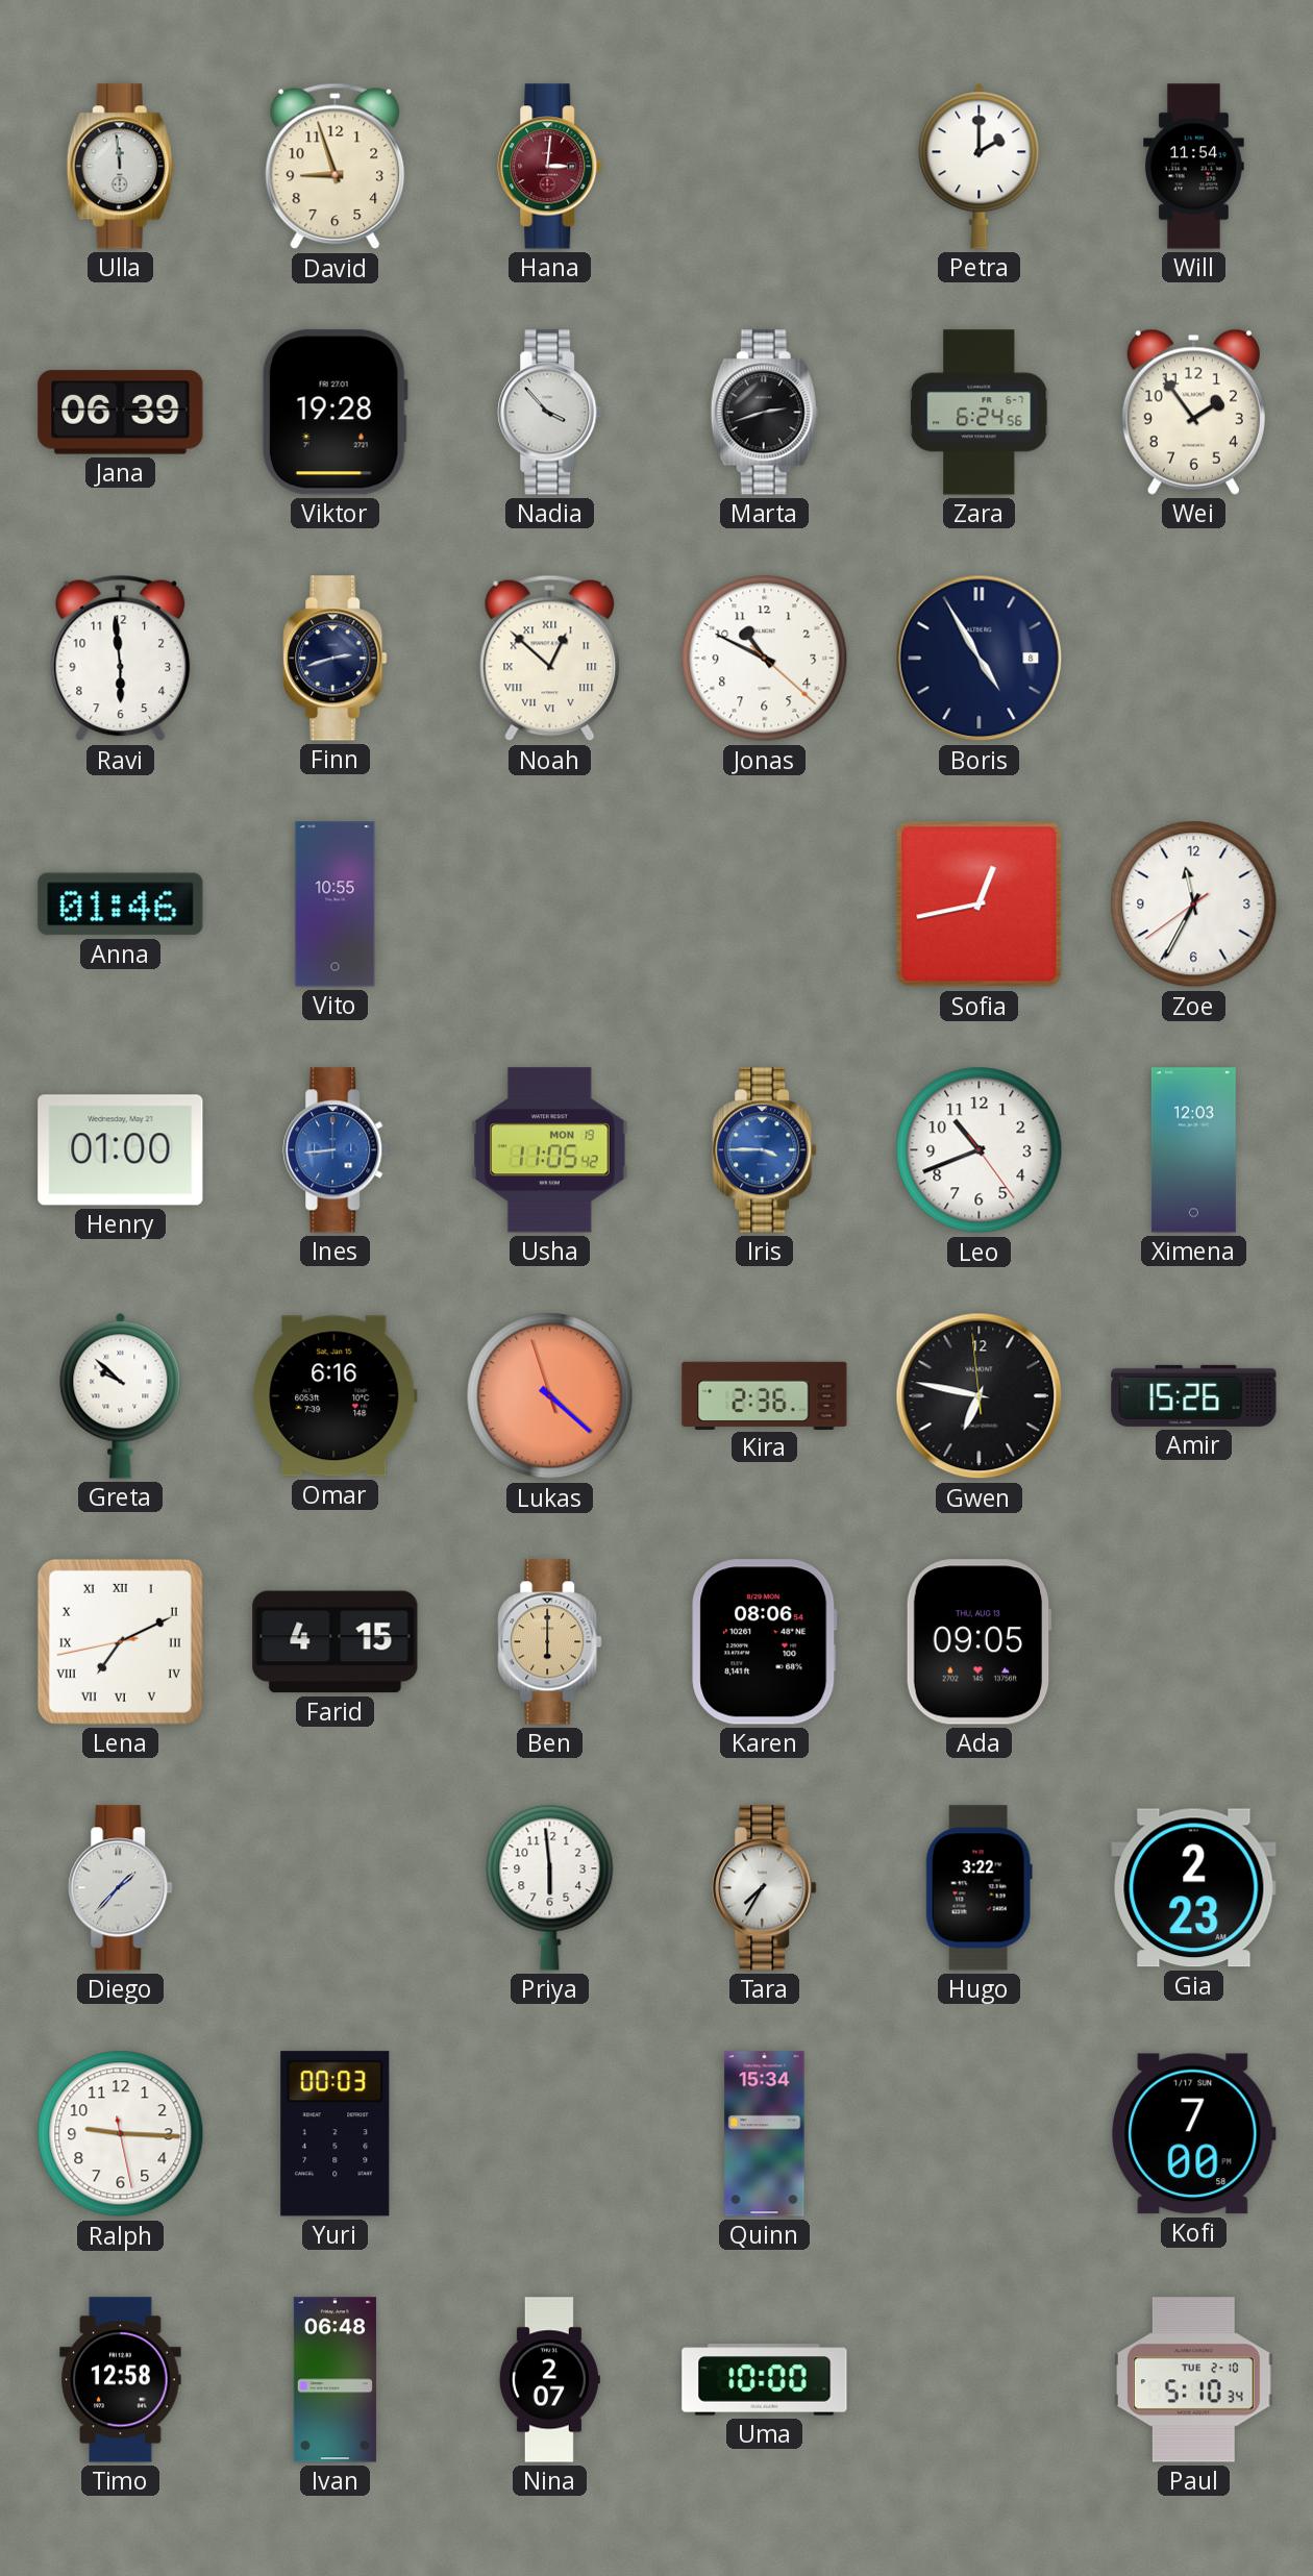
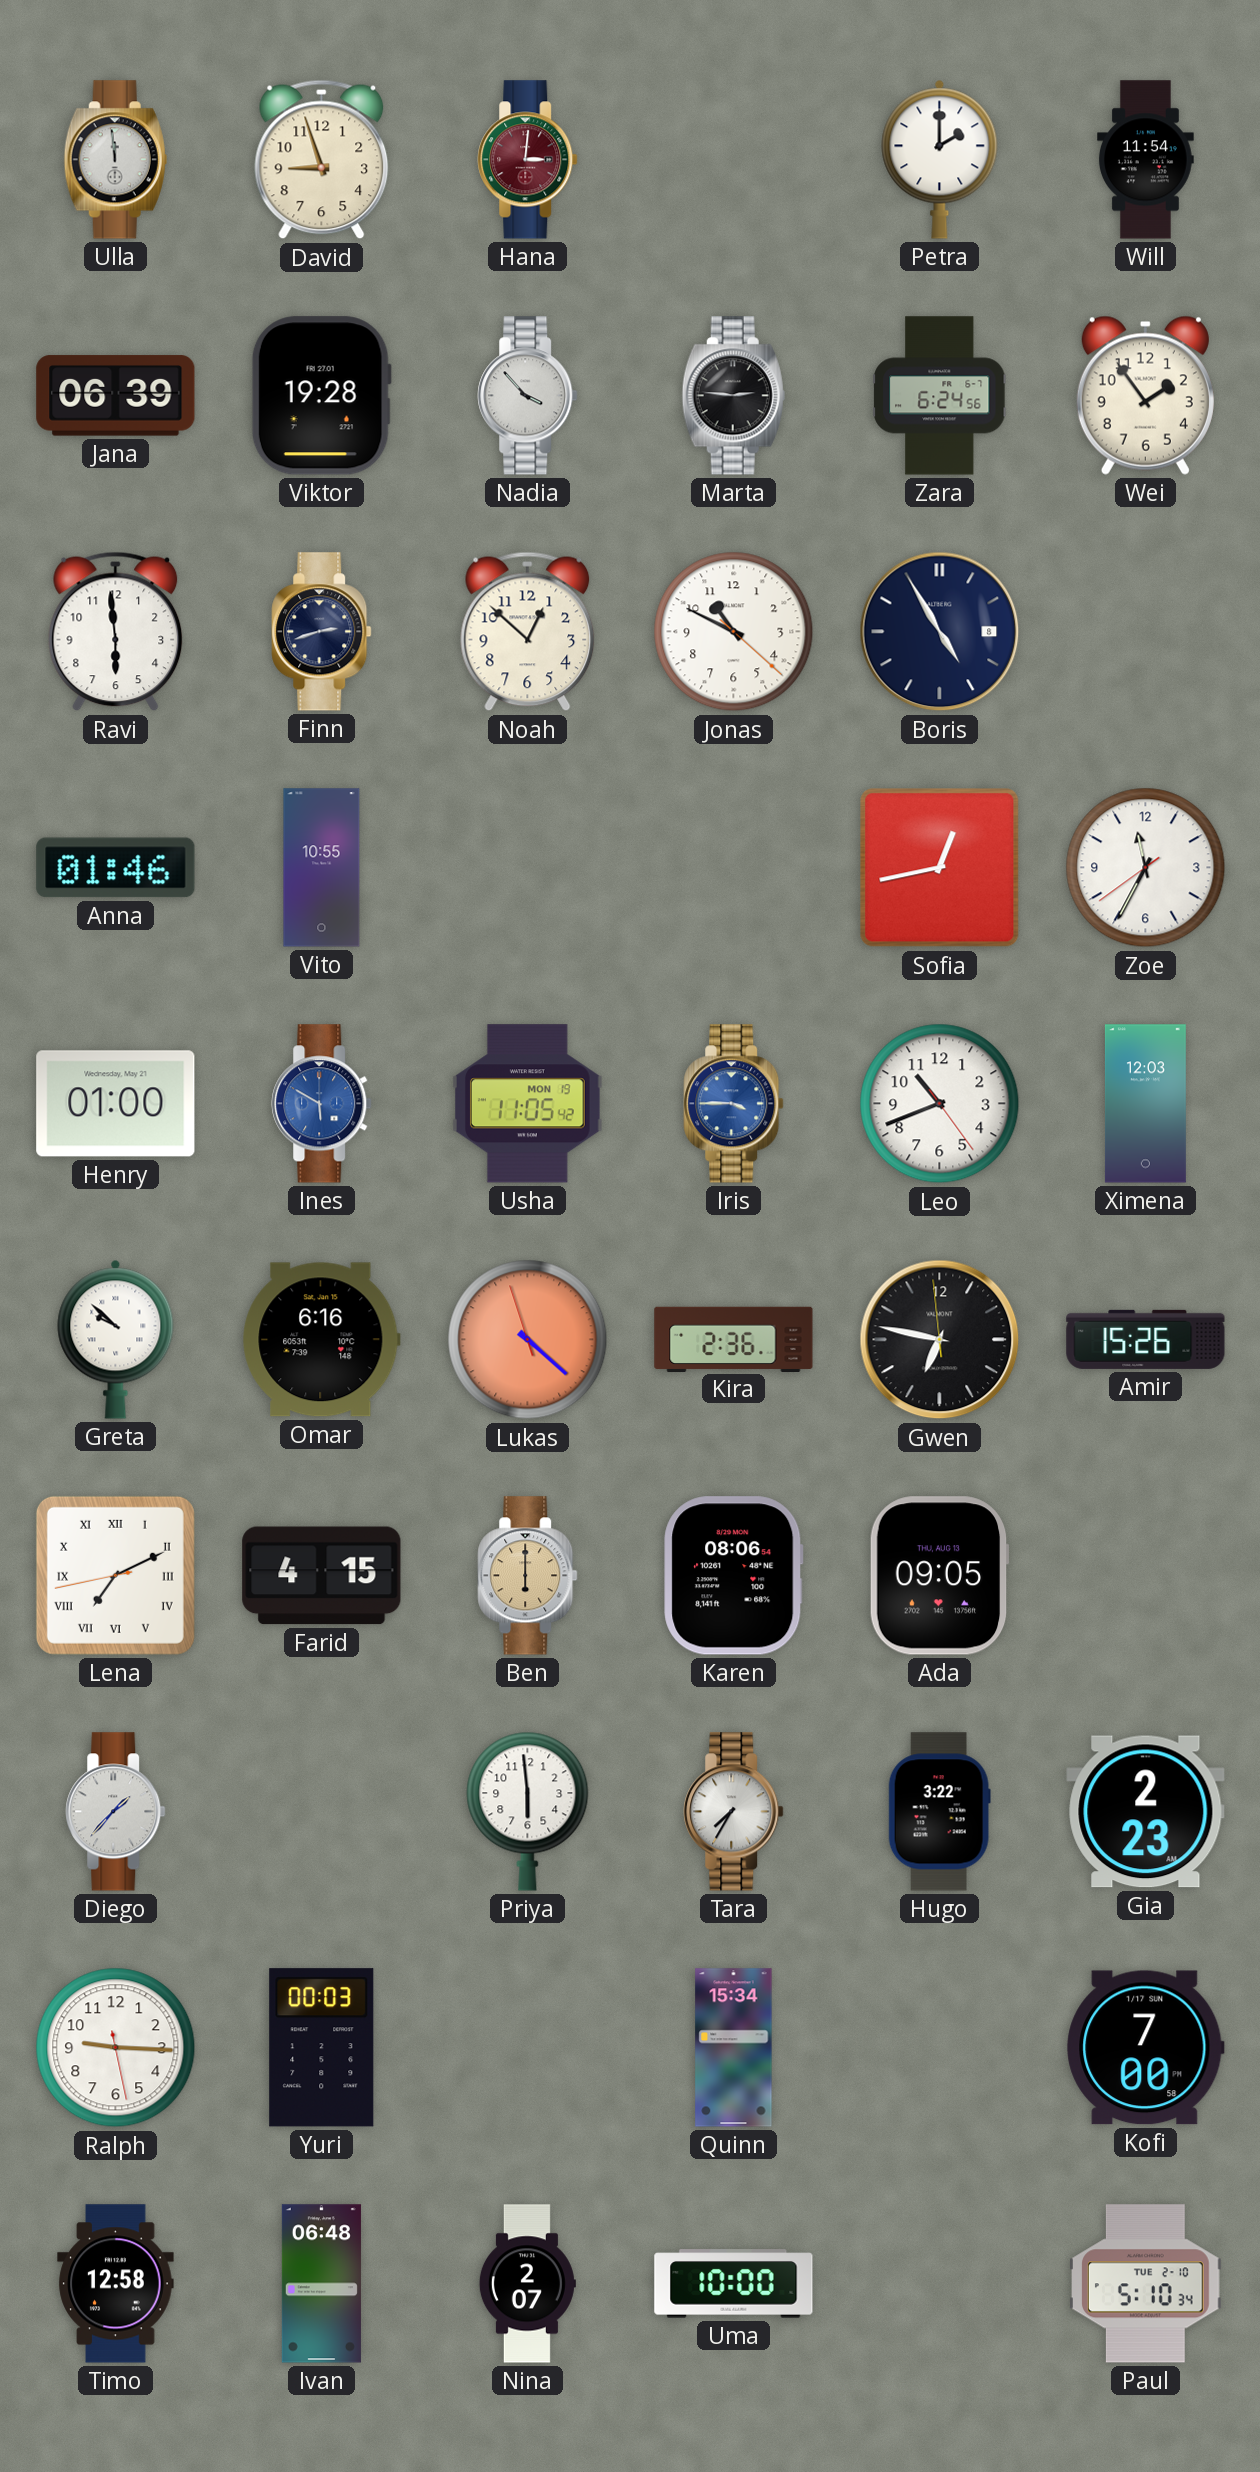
Marta: 2:42 -> 2:46 (733, 396)
Noah numerals: Roman -> Arabic (528, 632)
Ines: 8:44 -> 5:50 (322, 1104)
